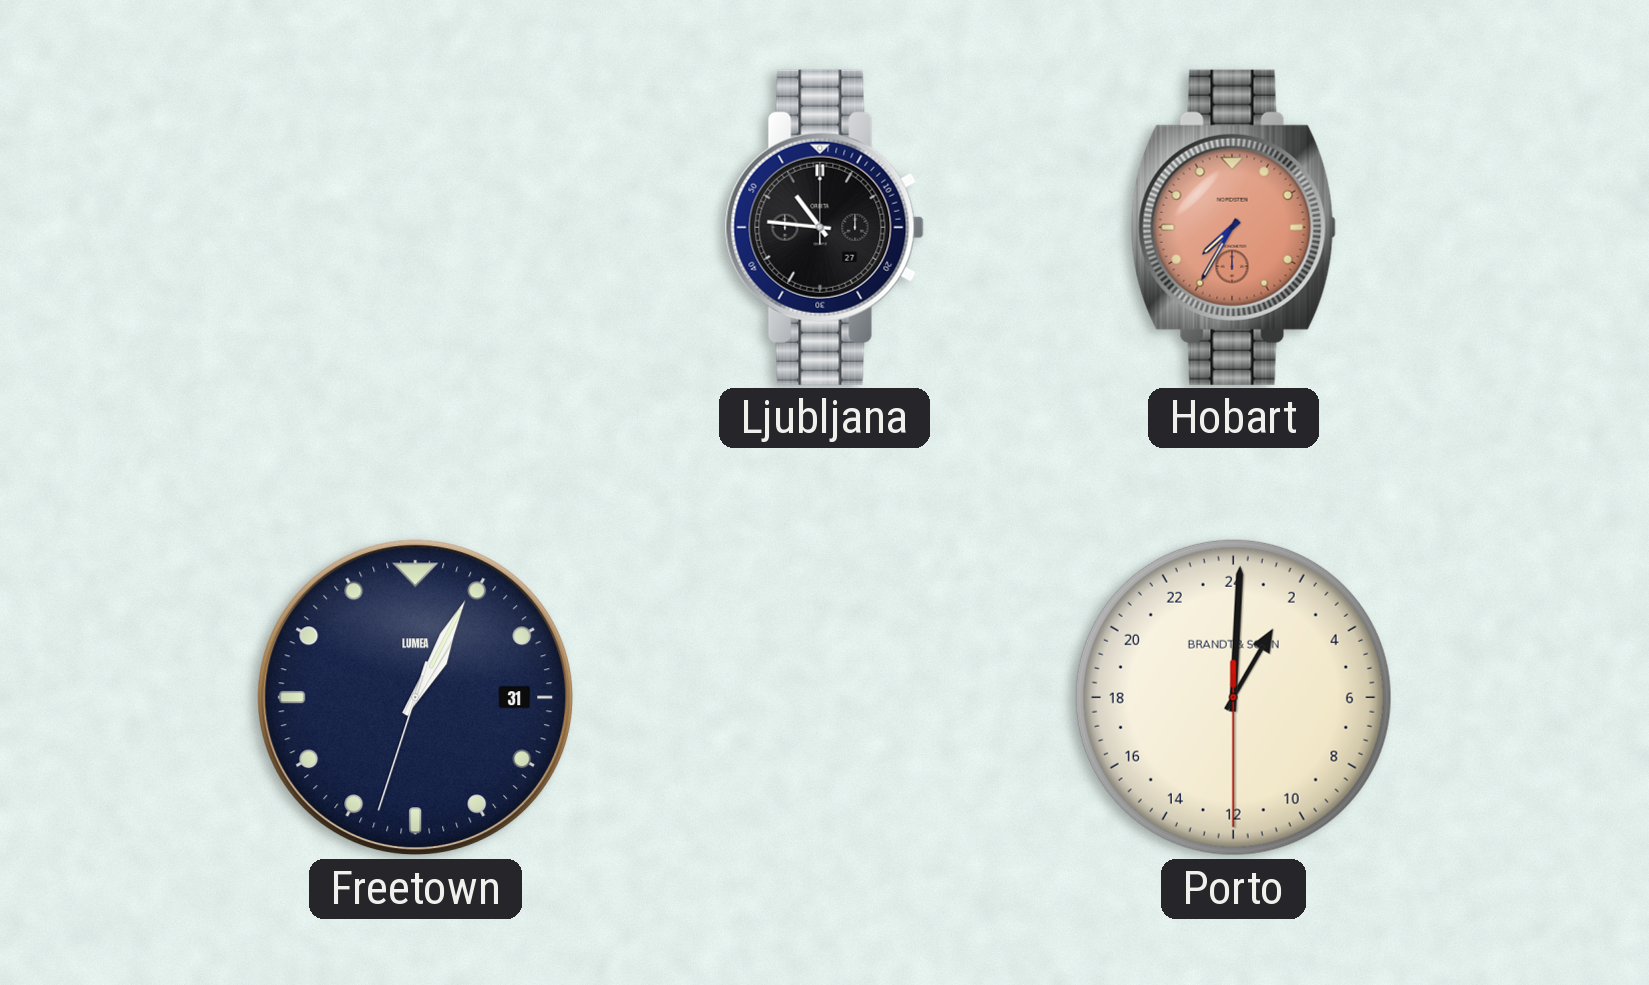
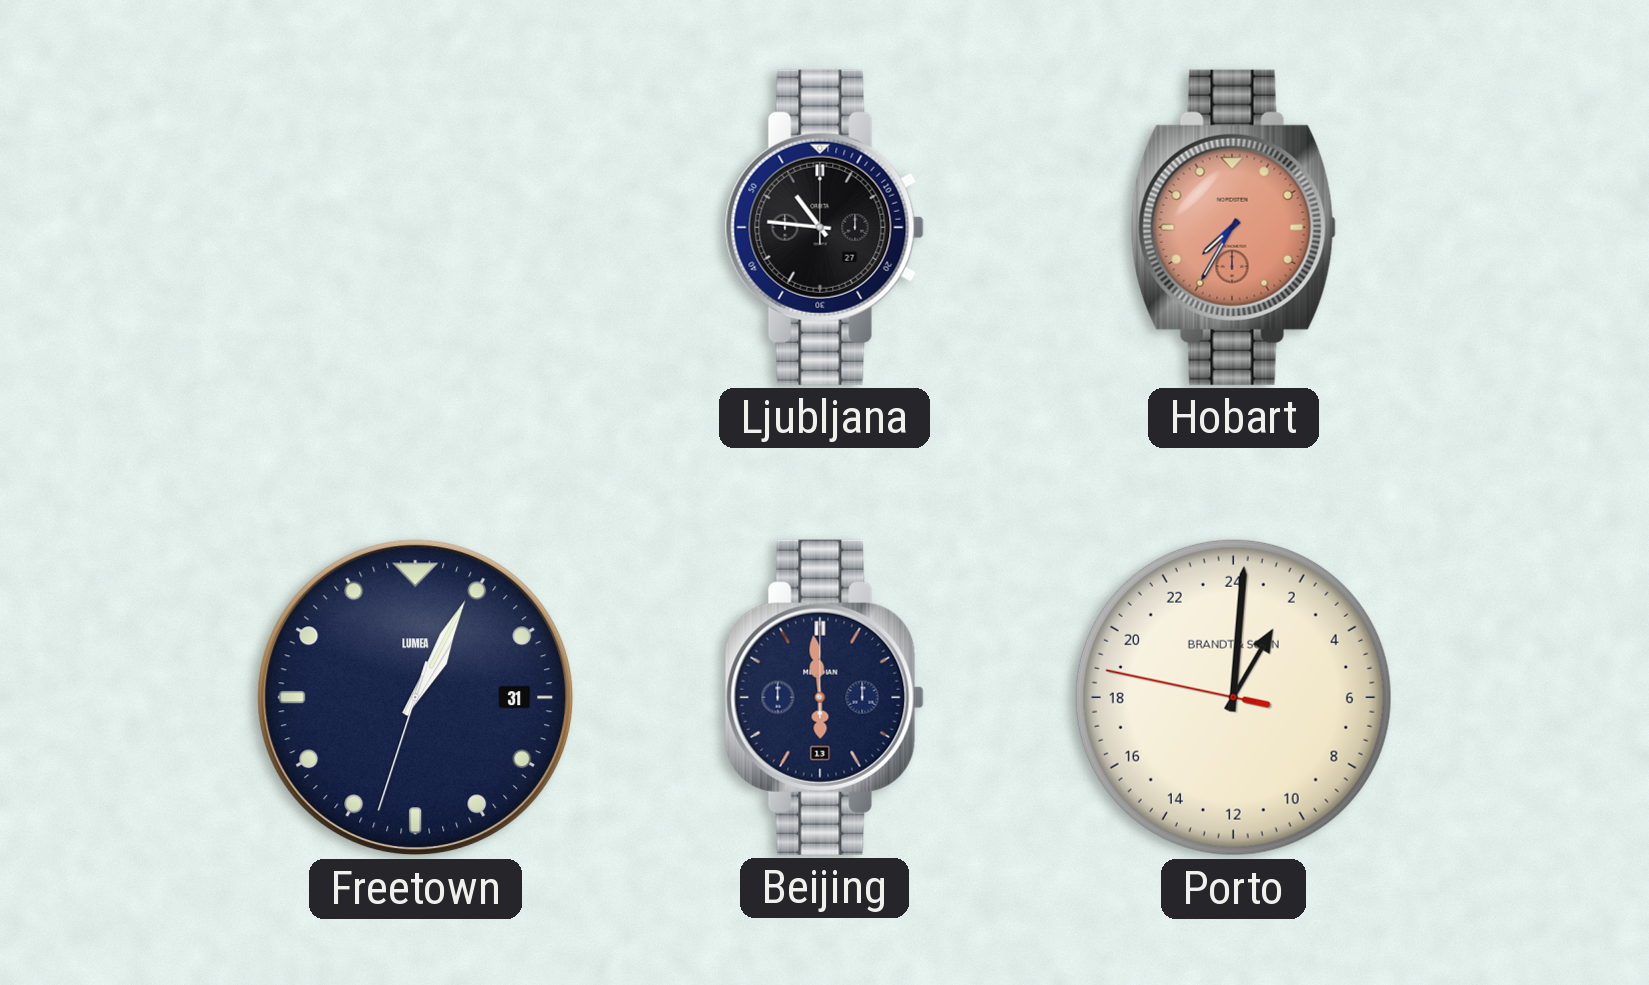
Beijing: none -> 5:59 (824, 697)
Porto: 2:00:30 -> 2:00:47 (1233, 697)
